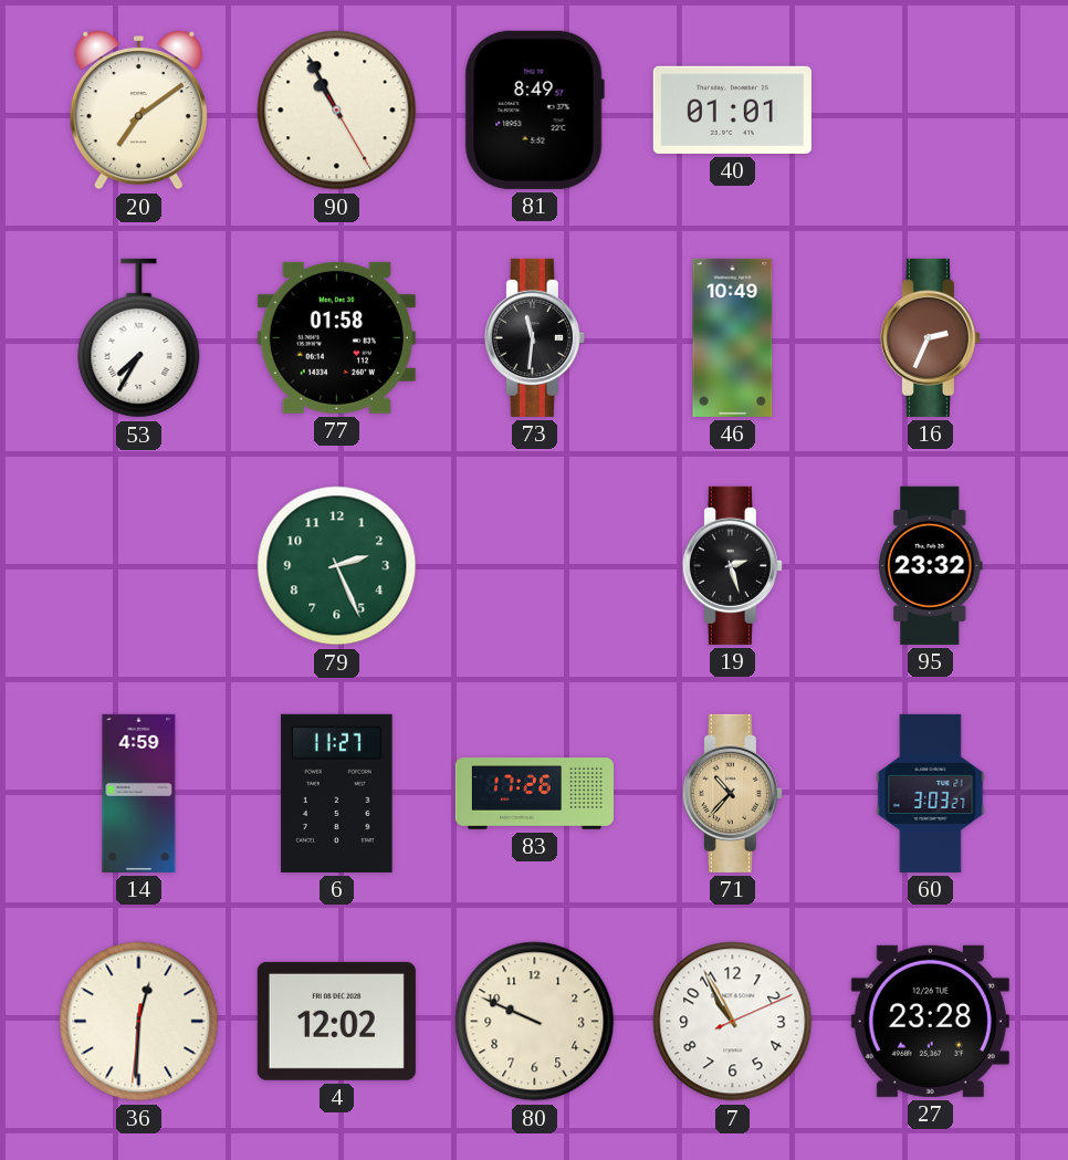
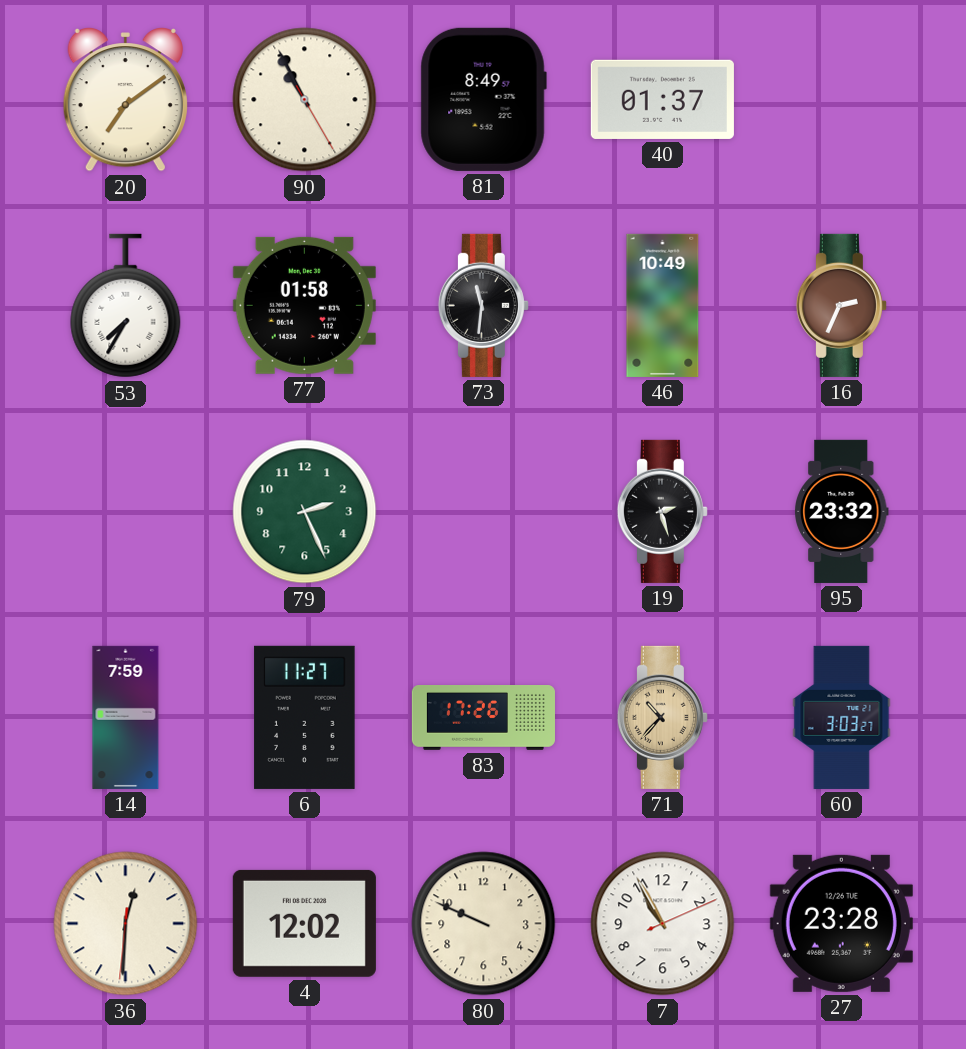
40: 01:01 -> 01:37 (662, 99)
14: 4:59 -> 7:59 (126, 717)
